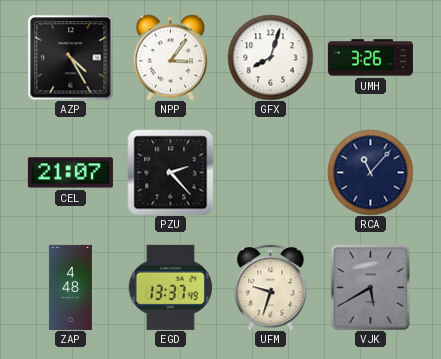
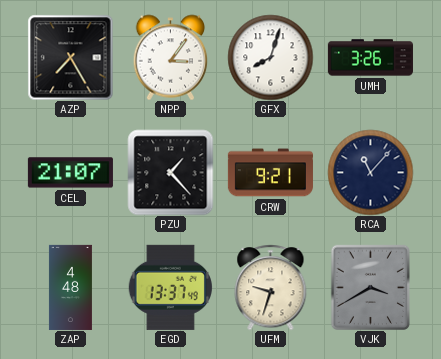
AZP: 4:25 -> 7:25 (70, 57)
PZU: 2:23 -> 1:23 (170, 172)
CRW: none -> 9:21 (270, 173)
VJK: 5:40 -> 3:40 (370, 287)
